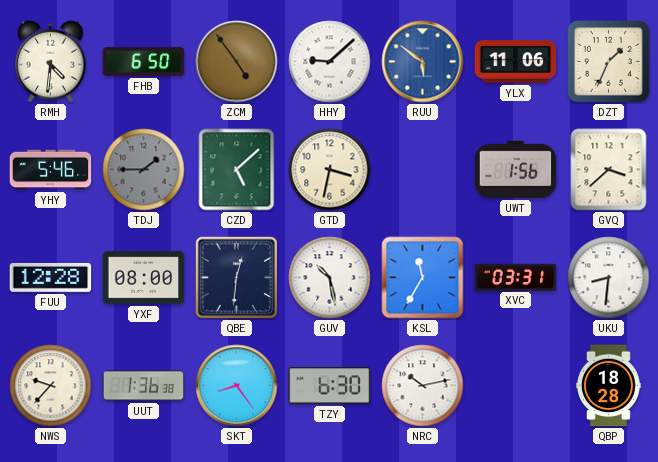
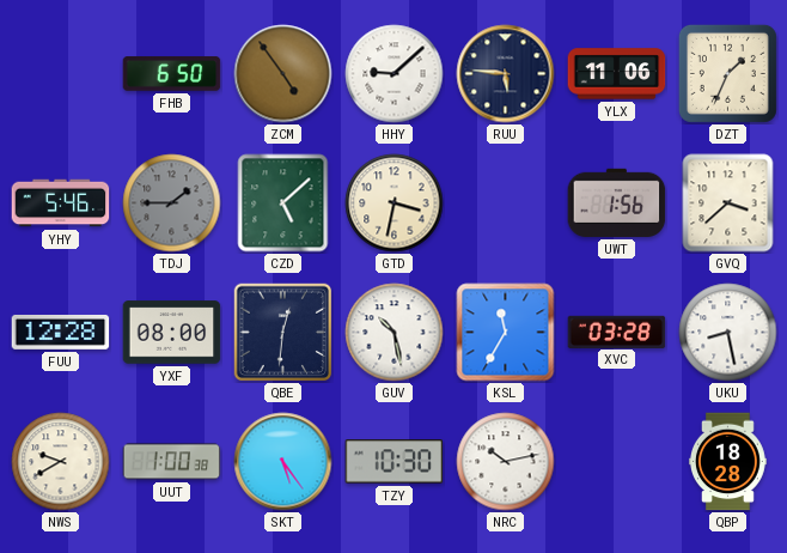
RMH: 4:31 -> none (51, 61)
RUU: 5:51 -> 5:46 (506, 74)
RUU dial: blue -> navy (506, 74)
XVC: 03:31 -> 03:28 (617, 332)
UKU: 8:31 -> 8:28 (728, 333)
NWS: 9:37 -> 9:40 (61, 462)
UUT: 1:36 -> 1:00 (172, 462)
SKT: 8:24 -> 5:24 (283, 462)
TZY: 6:30 -> 10:30 (395, 462)
